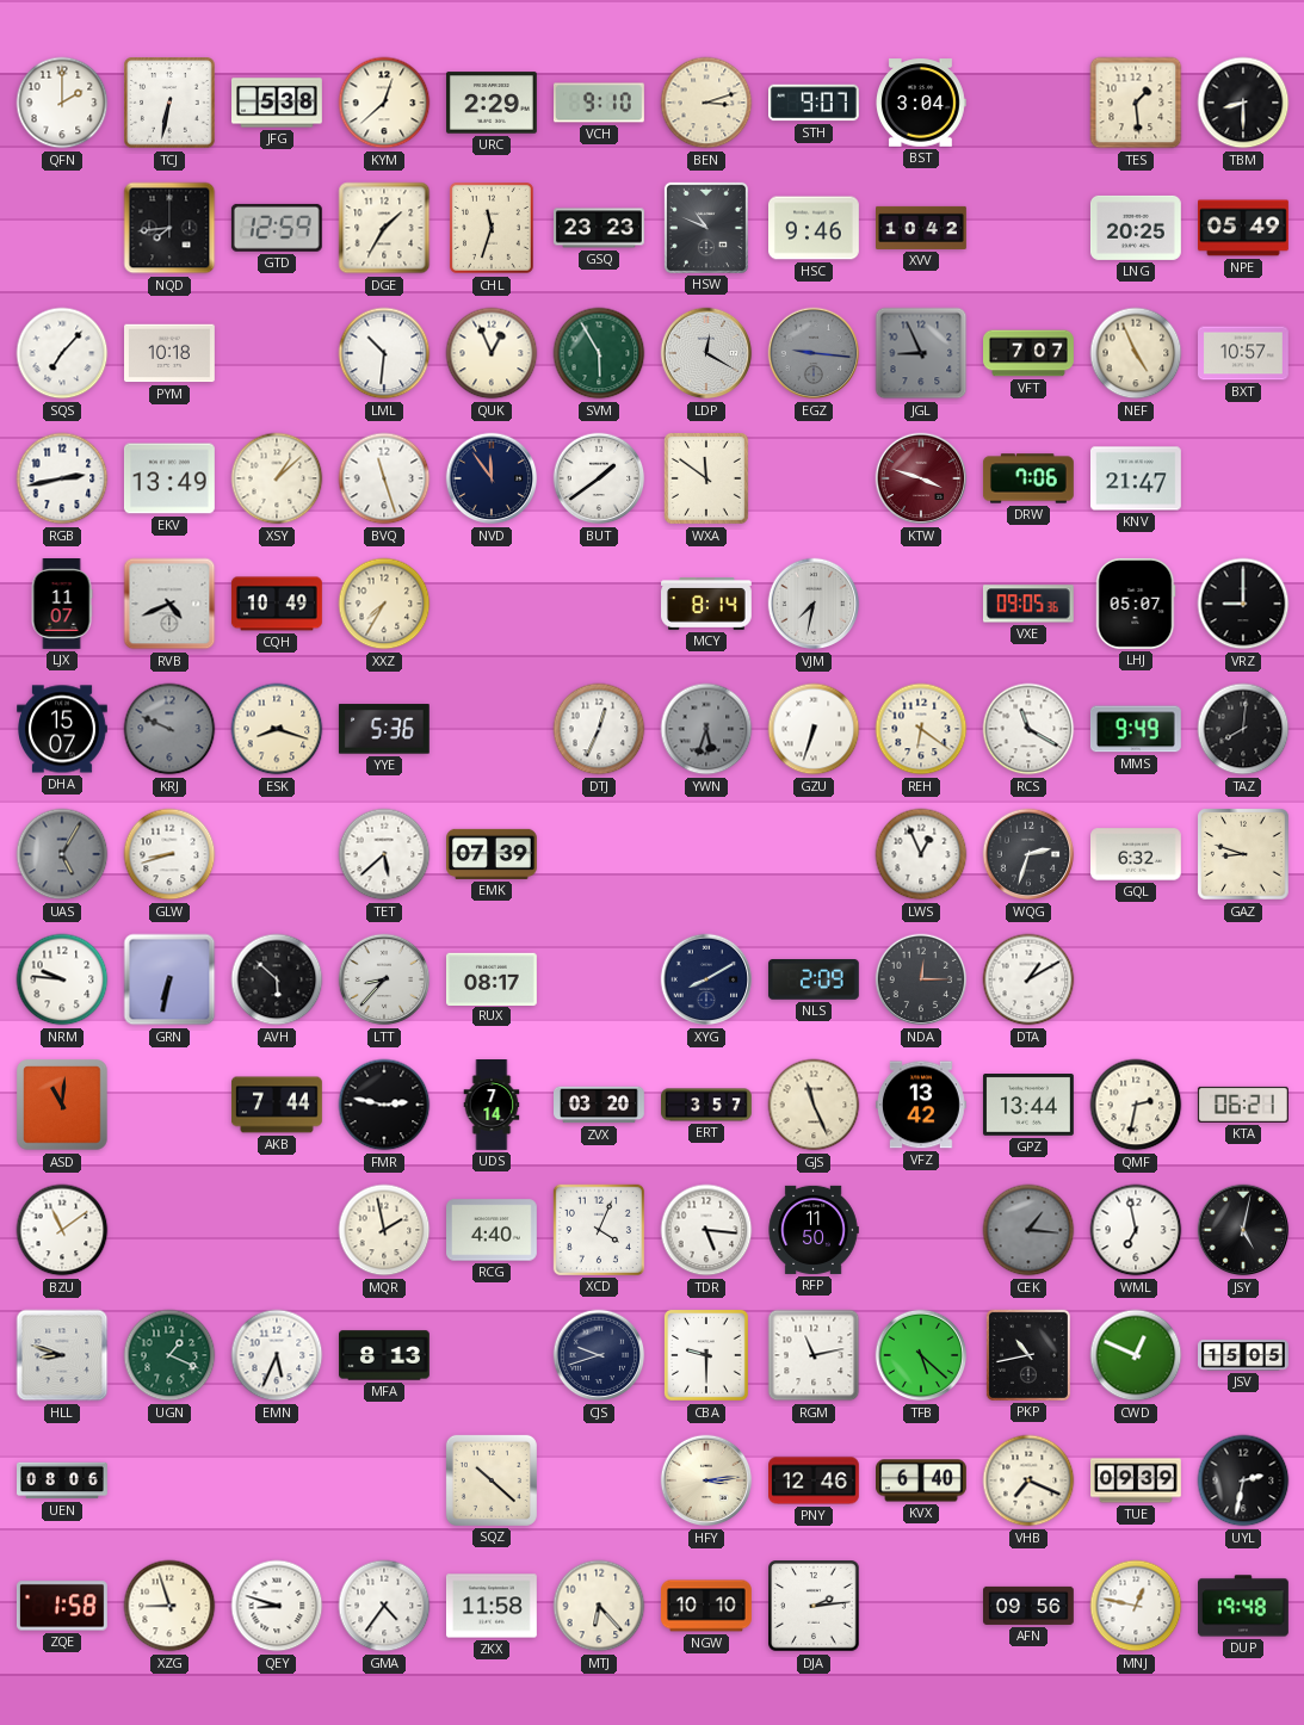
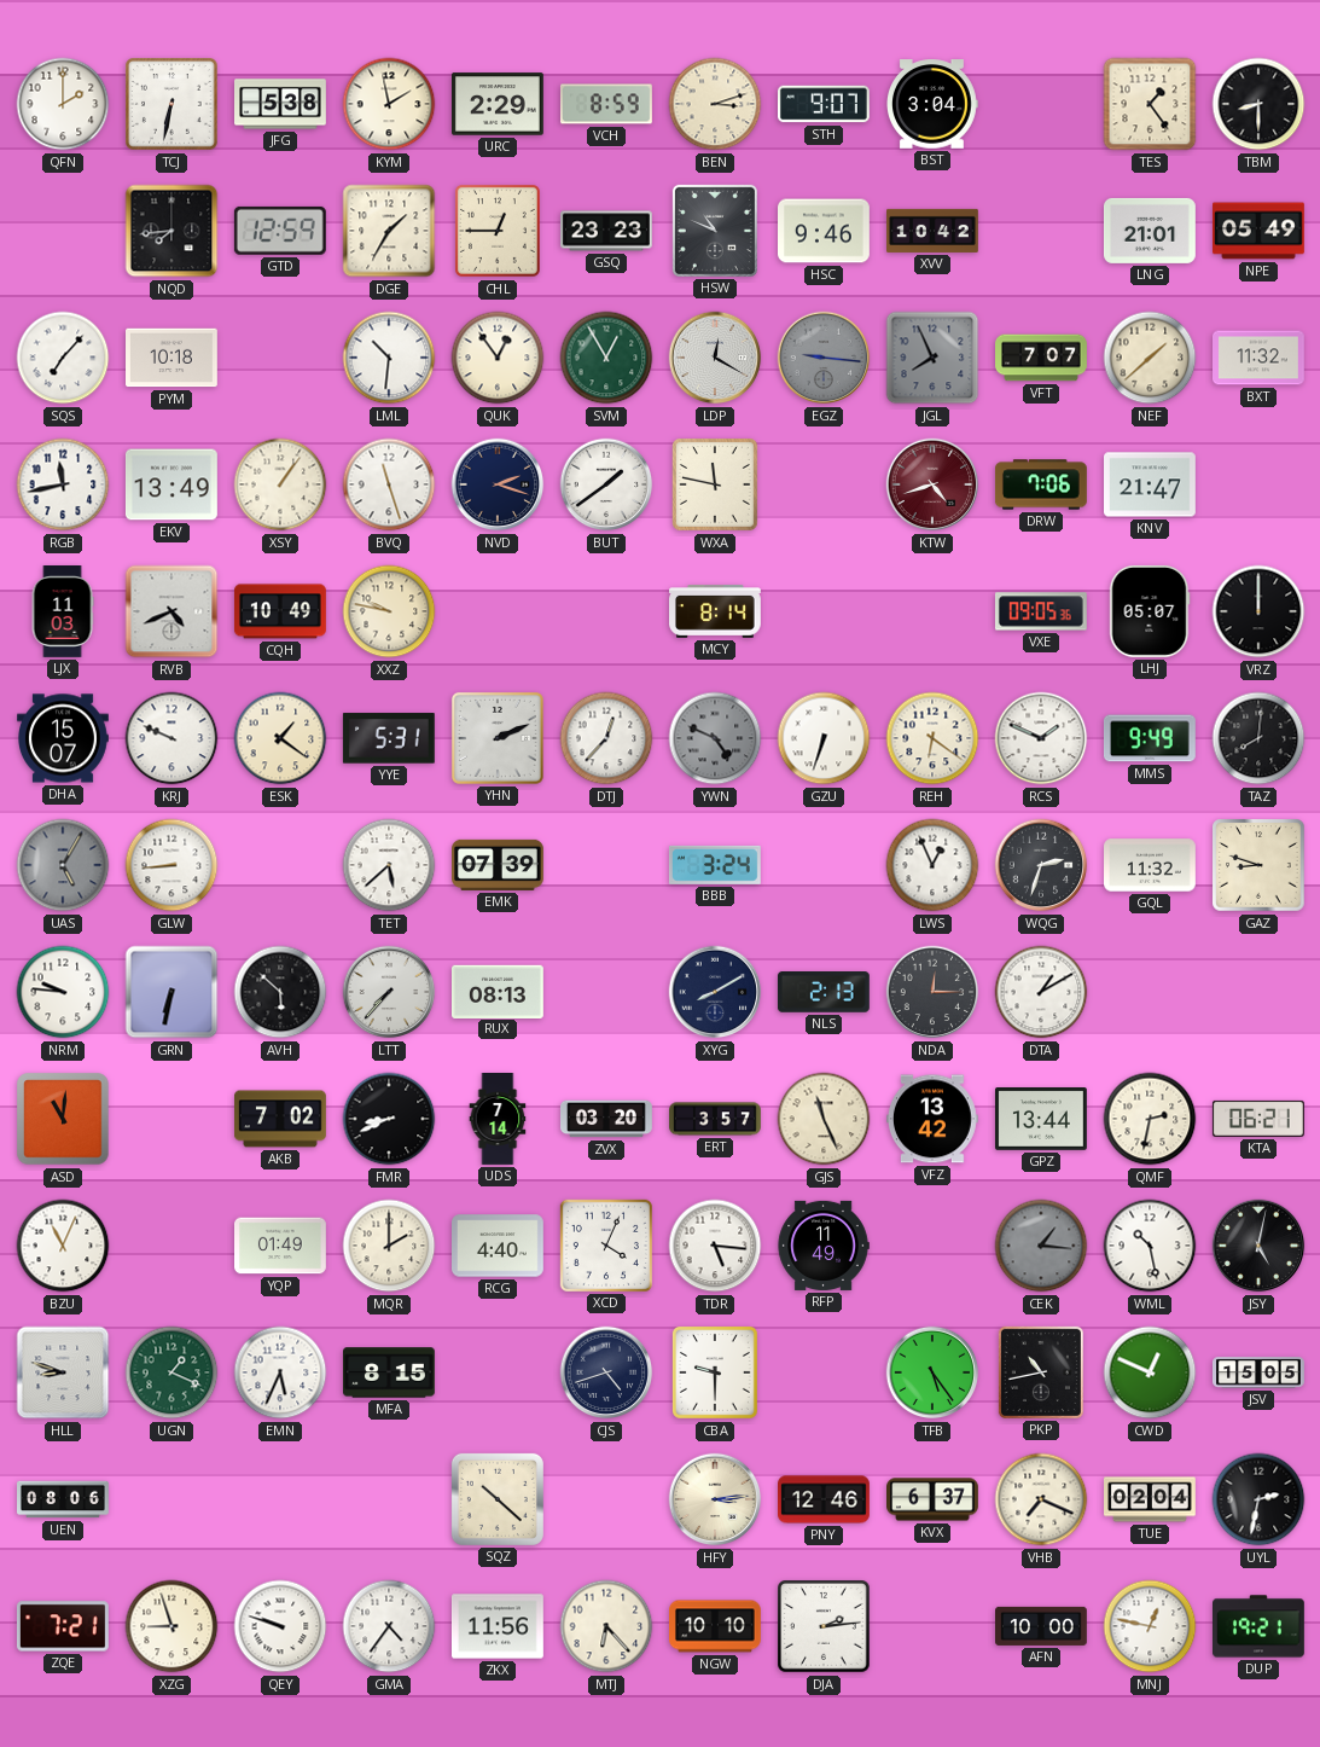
KYM: 12:38 -> 1:58 (389, 104)
VCH: 9:10 -> 8:59 (607, 104)
TES: 1:29 -> 1:24 (1150, 104)
CHL: 11:33 -> 12:45 (498, 232)
LNG: 20:25 -> 21:01 (1150, 231)
QUK: 12:56 -> 12:54 (498, 358)
SVM: 5:55 -> 12:55 (606, 358)
JGL: 8:56 -> 7:56 (932, 358)
NEF: 4:56 -> 1:38 (1150, 358)
BXT: 10:57 -> 11:32 (1260, 358)
RGB: 2:43 -> 11:43 (63, 484)
XSY: 1:08 -> 1:06 (280, 484)
NVD: 11:54 -> 2:18 (498, 484)
WXA: 11:51 -> 11:47 (715, 486)
KTW: 3:48 -> 4:42 (932, 484)
LJX: 11:07 -> 11:03 (63, 613)
XXZ: 7:35 -> 9:47 (389, 611)
VJM: 7:32 -> none (814, 604)
VRZ: 9:00 -> 12:00 (1258, 611)
KRJ dial: grey -> white (171, 738)
ESK: 8:18 -> 1:21 (280, 738)
YYE: 5:36 -> 5:31 (389, 738)
YHN: none -> 2:11 (498, 738)
DTJ: 12:34 -> 12:37 (606, 738)
YWN: 5:33 -> 4:49 (715, 738)
RCS: 11:20 -> 1:49 (1041, 738)
GLW: 8:42 -> 8:44 (171, 865)
BBB: none -> 3:24 (715, 865)
GQL: 6:32 -> 11:32 (1151, 865)
LTT: 8:37 -> 7:37 (389, 992)
RUX: 08:17 -> 08:13 (499, 991)
NLS: 2:09 -> 2:13 (824, 993)
AKB: 7:44 -> 7:02 (281, 1119)
FMR: 2:47 -> 8:41 (389, 1119)
BZU: 11:09 -> 11:04 (63, 1246)
YQP: none -> 01:49 (281, 1246)
MQR: 1:58 -> 2:00 (389, 1246)
RFP: 11:50 -> 11:49 (824, 1246)
WML: 6:58 -> 10:28 (1150, 1246)
MFA: 8:13 -> 8:15 (390, 1372)
CJS: 9:42 -> 4:42 (606, 1372)
RGM: 11:13 -> none (814, 1355)
TFB: 5:22 -> 5:24 (932, 1372)
KVX: 6:40 -> 6:37 (934, 1499)
TUE: 09:39 -> 02:04 (1151, 1499)
ZQE: 1:58 -> 7:21 (63, 1626)
QEY: 8:48 -> 9:48 (280, 1626)
ZKX: 11:58 -> 11:56 (499, 1626)
AFN: 09:56 -> 10:00 (1042, 1626)
DUP: 19:48 -> 19:21 (1260, 1626)
